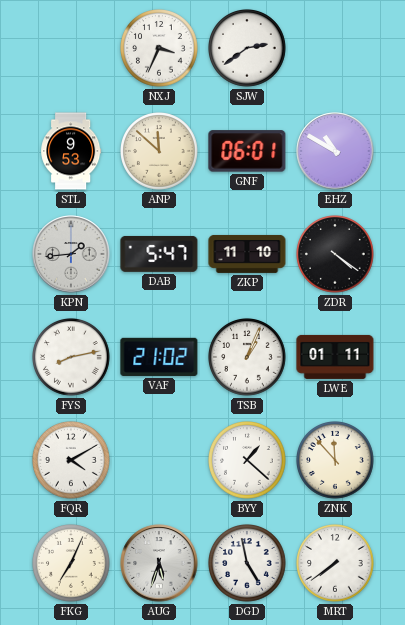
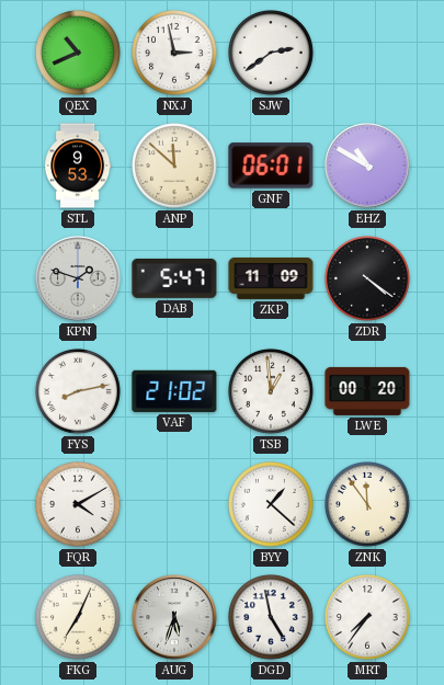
QEX: none -> 10:41 (79, 54)
NXJ: 3:34 -> 2:58 (175, 54)
KPN: 1:44 -> 1:48 (78, 278)
ZKP: 11:10 -> 11:09 (271, 278)
TSB: 1:04 -> 12:59 (272, 392)
LWE: 01:11 -> 00:20 (367, 391)
ZNK: 11:53 -> 11:54 (368, 505)
MRT: 7:39 -> 7:36 (368, 618)
